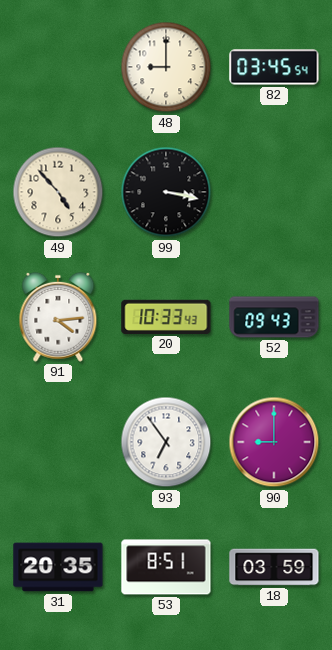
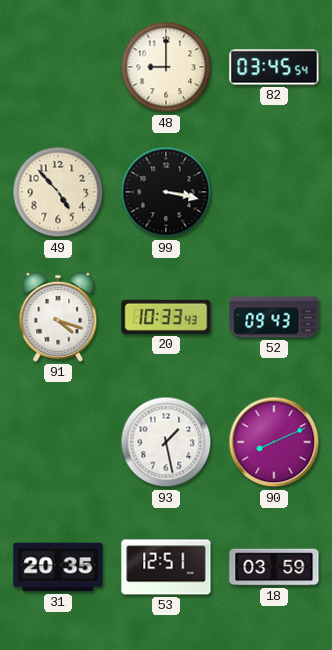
91: 4:14 -> 4:18 (58, 317)
93: 6:54 -> 1:28 (166, 442)
90: 9:00 -> 8:11 (274, 442)
53: 8:51 -> 12:51 (166, 567)
